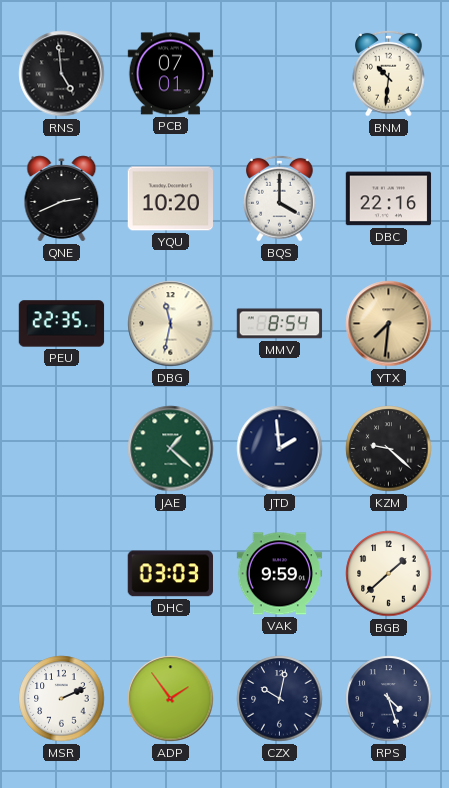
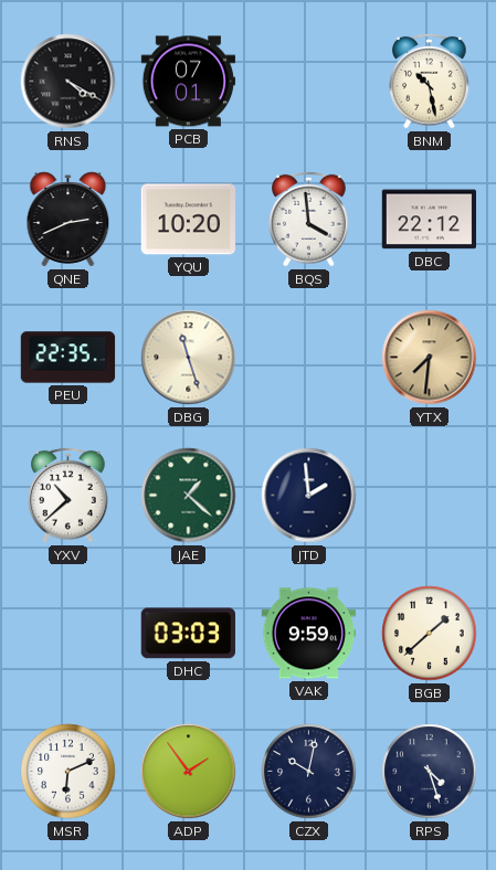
RNS: 4:59 -> 4:20 (68, 82)
BNM: 10:31 -> 10:28 (430, 81)
BQS: 4:00 -> 3:59 (309, 219)
DBC: 22:16 -> 22:12 (430, 220)
DBG: 11:32 -> 11:27 (189, 358)
MMV: 8:54 -> none (280, 324)
YXV: none -> 10:38 (68, 495)
KZM: 9:22 -> none (389, 449)
MSR: 2:11 -> 6:11 (68, 772)
